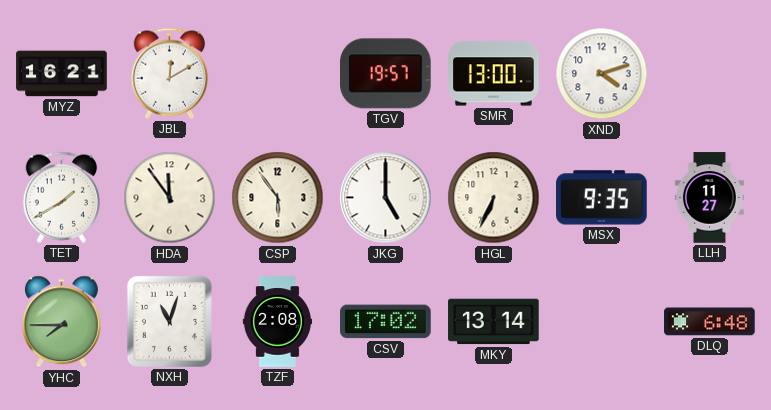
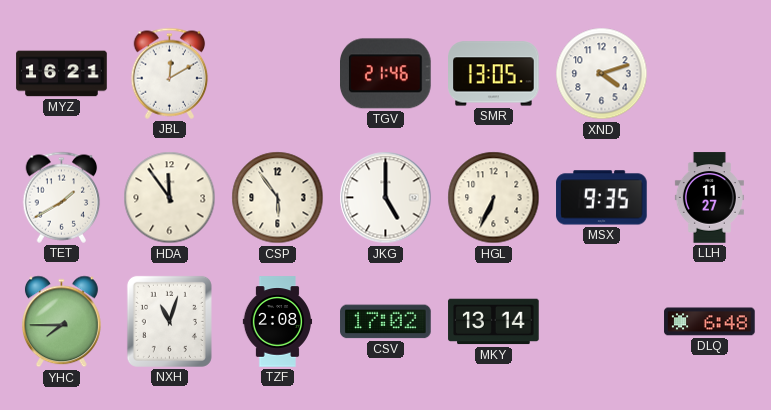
TGV: 19:57 -> 21:46 (386, 74)
SMR: 13:00 -> 13:05 (494, 74)
